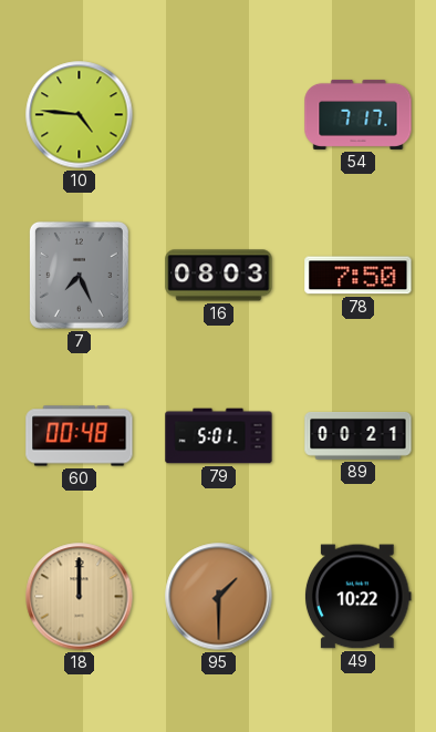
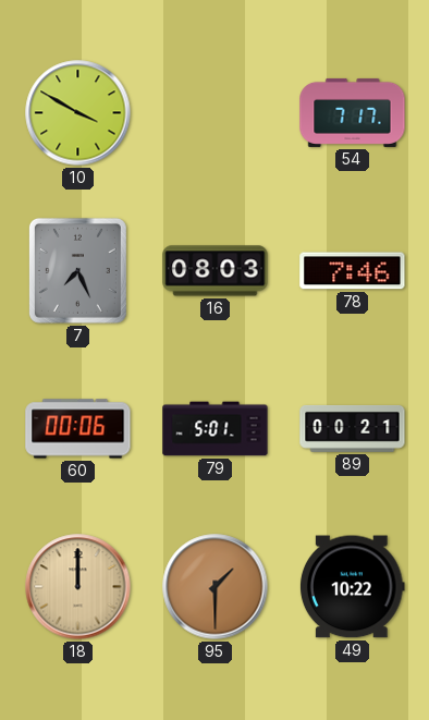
10: 4:46 -> 3:50 (78, 113)
78: 7:50 -> 7:46 (353, 271)
60: 00:48 -> 00:06 (78, 429)
